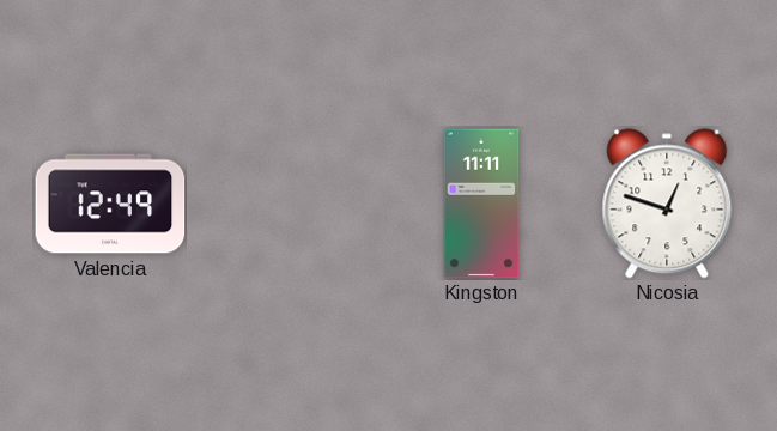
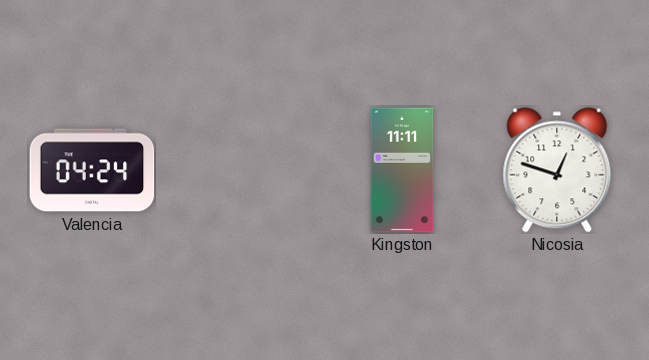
Valencia: 12:49 -> 04:24 (92, 170)
